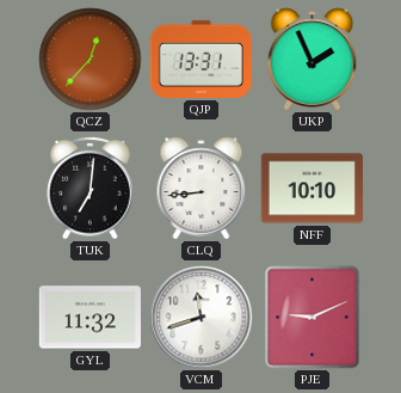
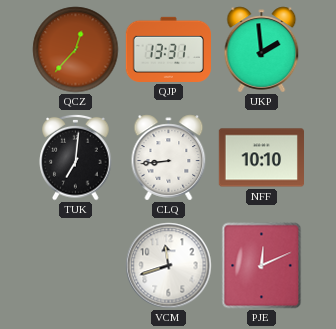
UKP: 1:56 -> 1:59 (262, 50)
GYL: 11:32 -> none (90, 318)
PJE: 9:11 -> 12:11 (262, 266)
